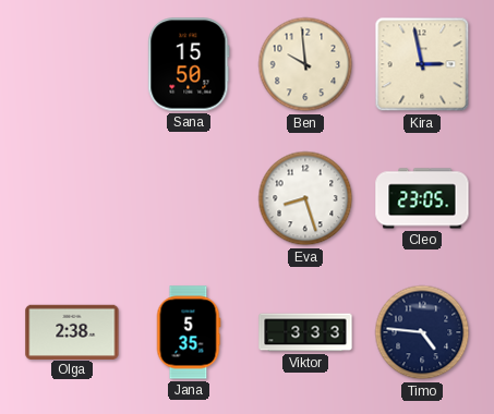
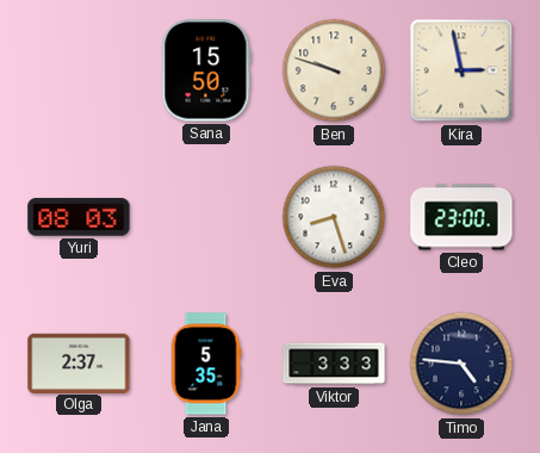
Ben: 9:59 -> 9:48 (334, 70)
Yuri: none -> 08:03 (79, 217)
Cleo: 23:05 -> 23:00 (461, 217)
Olga: 2:38 -> 2:37 (79, 362)
